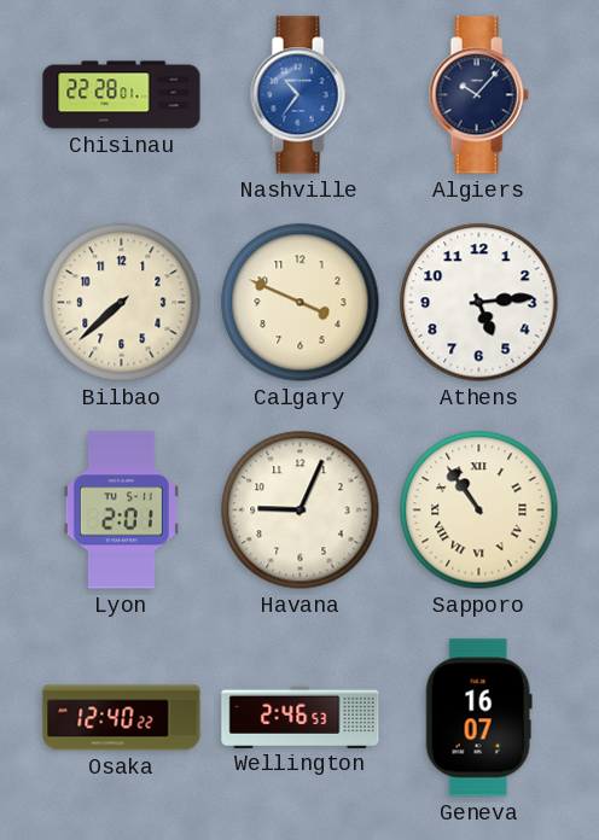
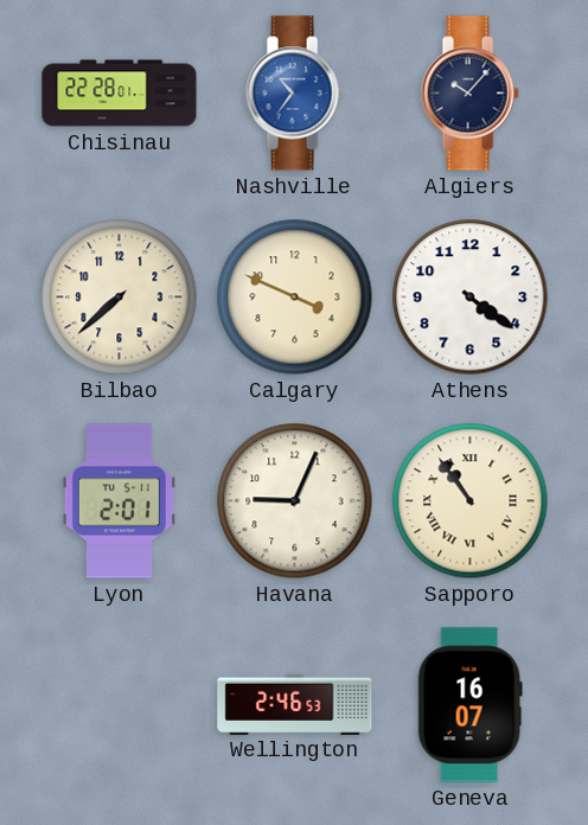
Athens: 5:14 -> 4:21 (471, 298)
Osaka: 12:40 -> none (122, 718)
